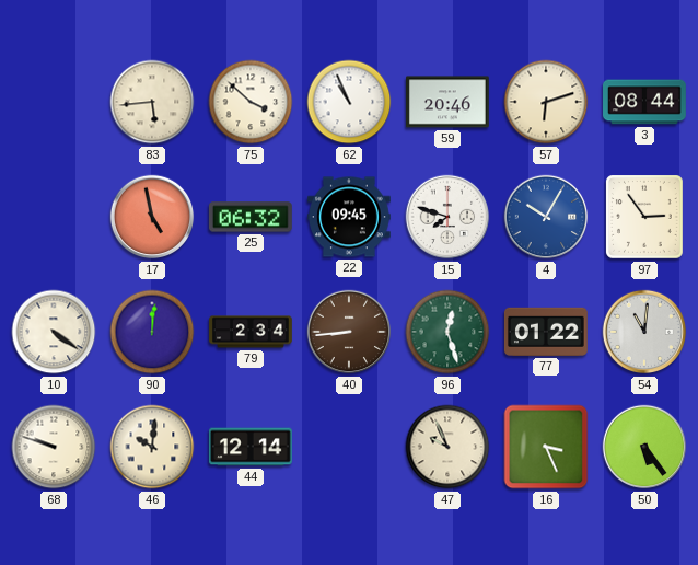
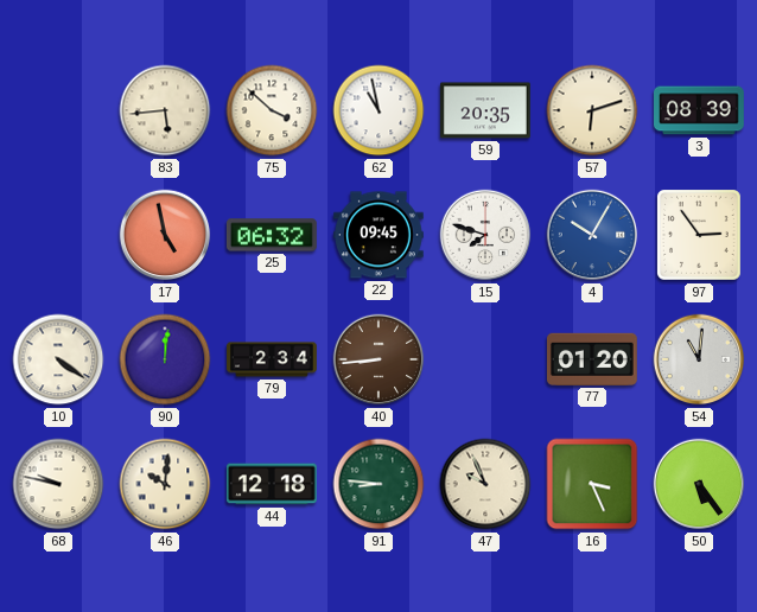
62: 10:56 -> 10:58 (378, 110)
59: 20:46 -> 20:35 (486, 110)
3: 08:44 -> 08:39 (700, 110)
96: 12:27 -> none (447, 332)
77: 01:22 -> 01:20 (592, 359)
68: 9:48 -> 9:47 (58, 484)
44: 12:14 -> 12:18 (272, 484)
91: none -> 8:46 (378, 484)
